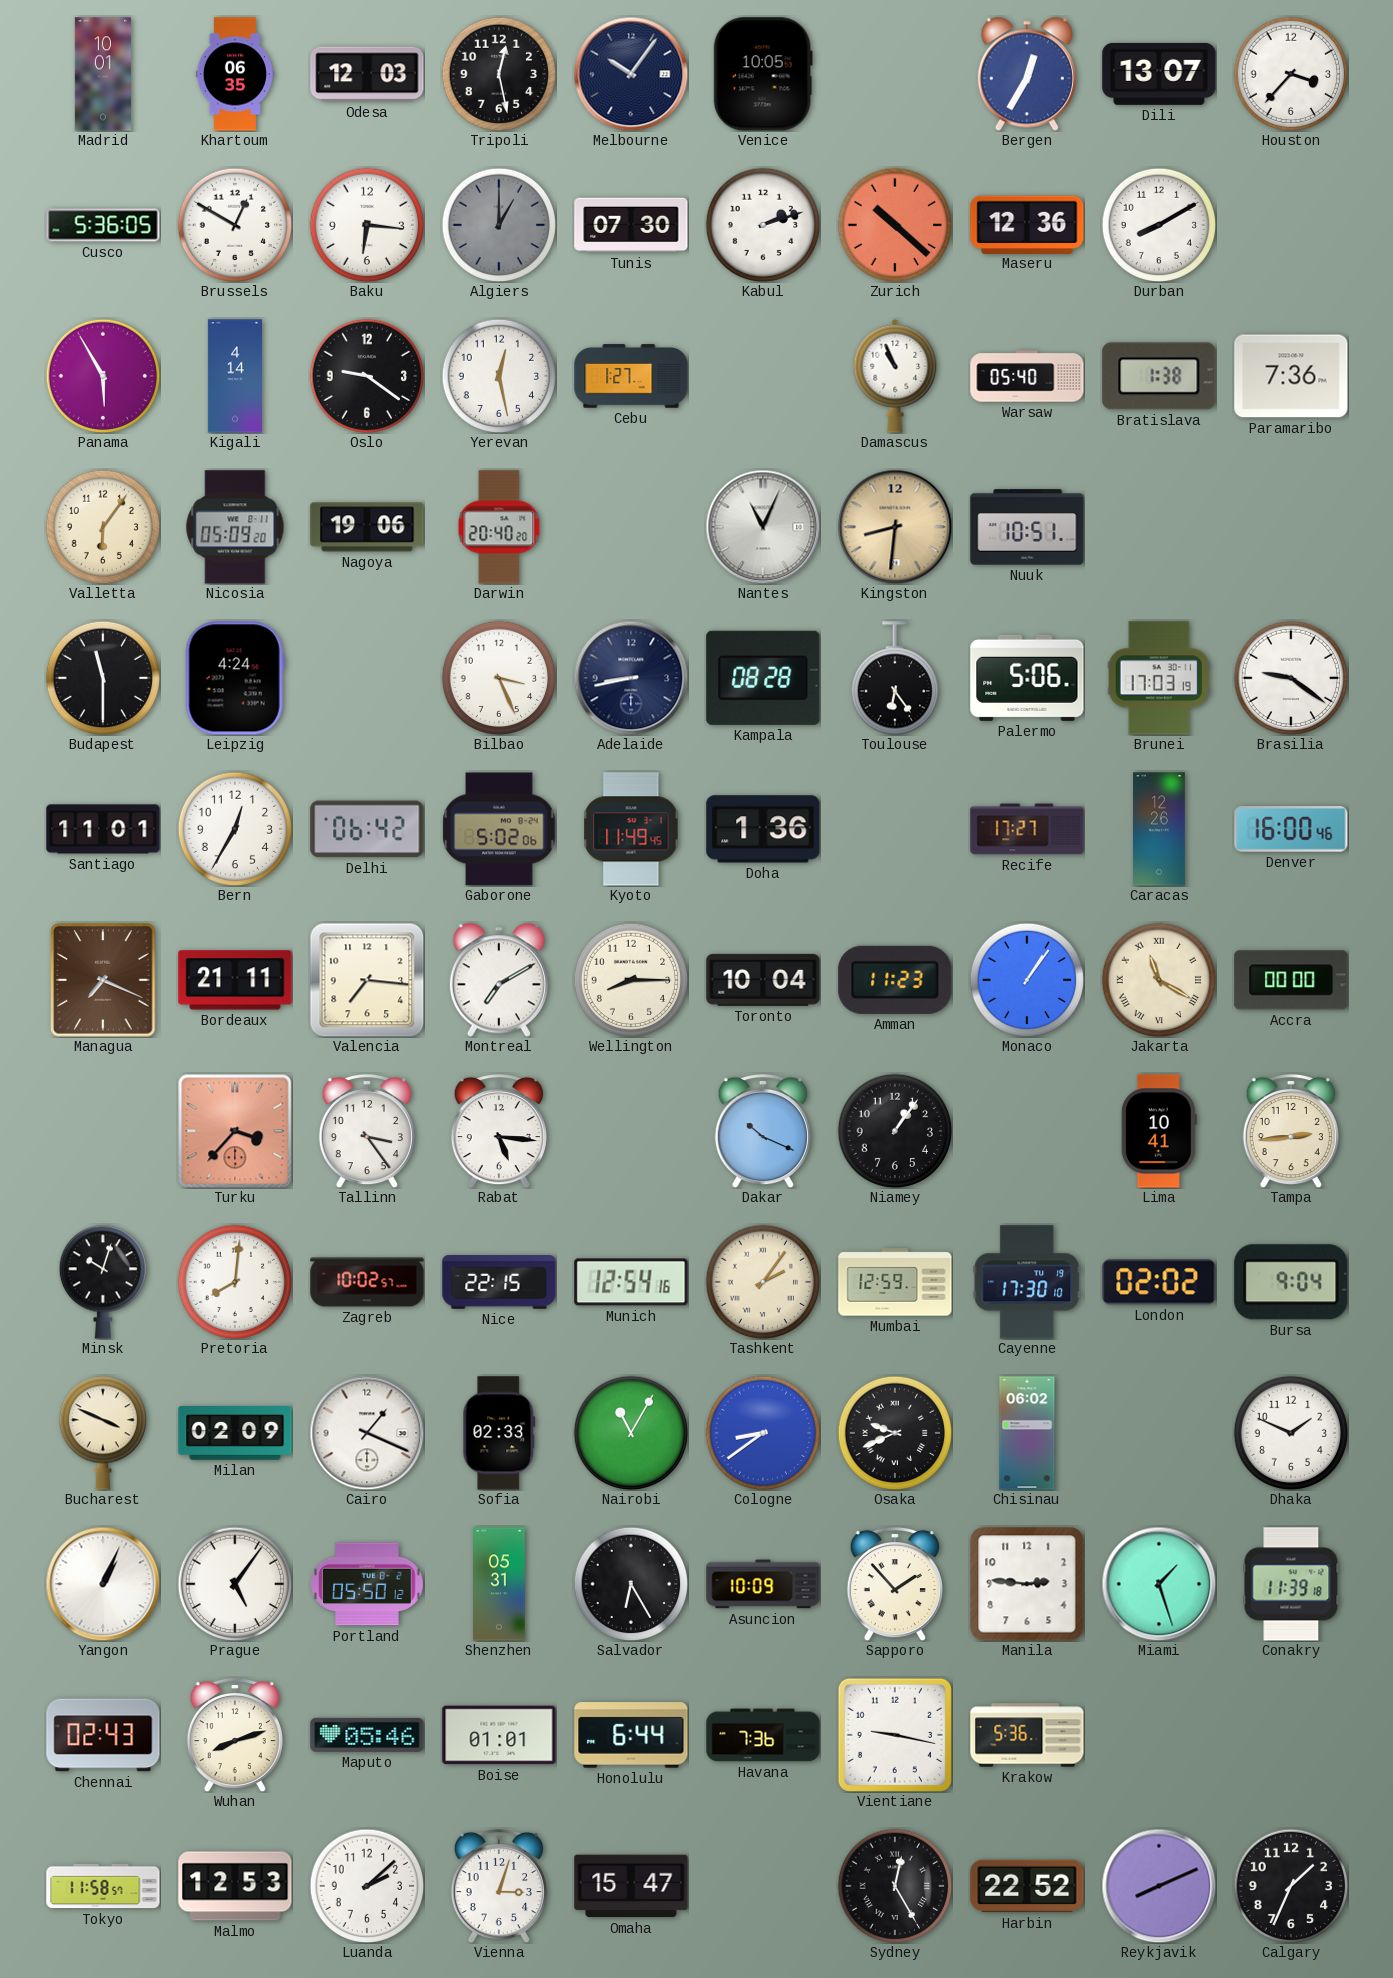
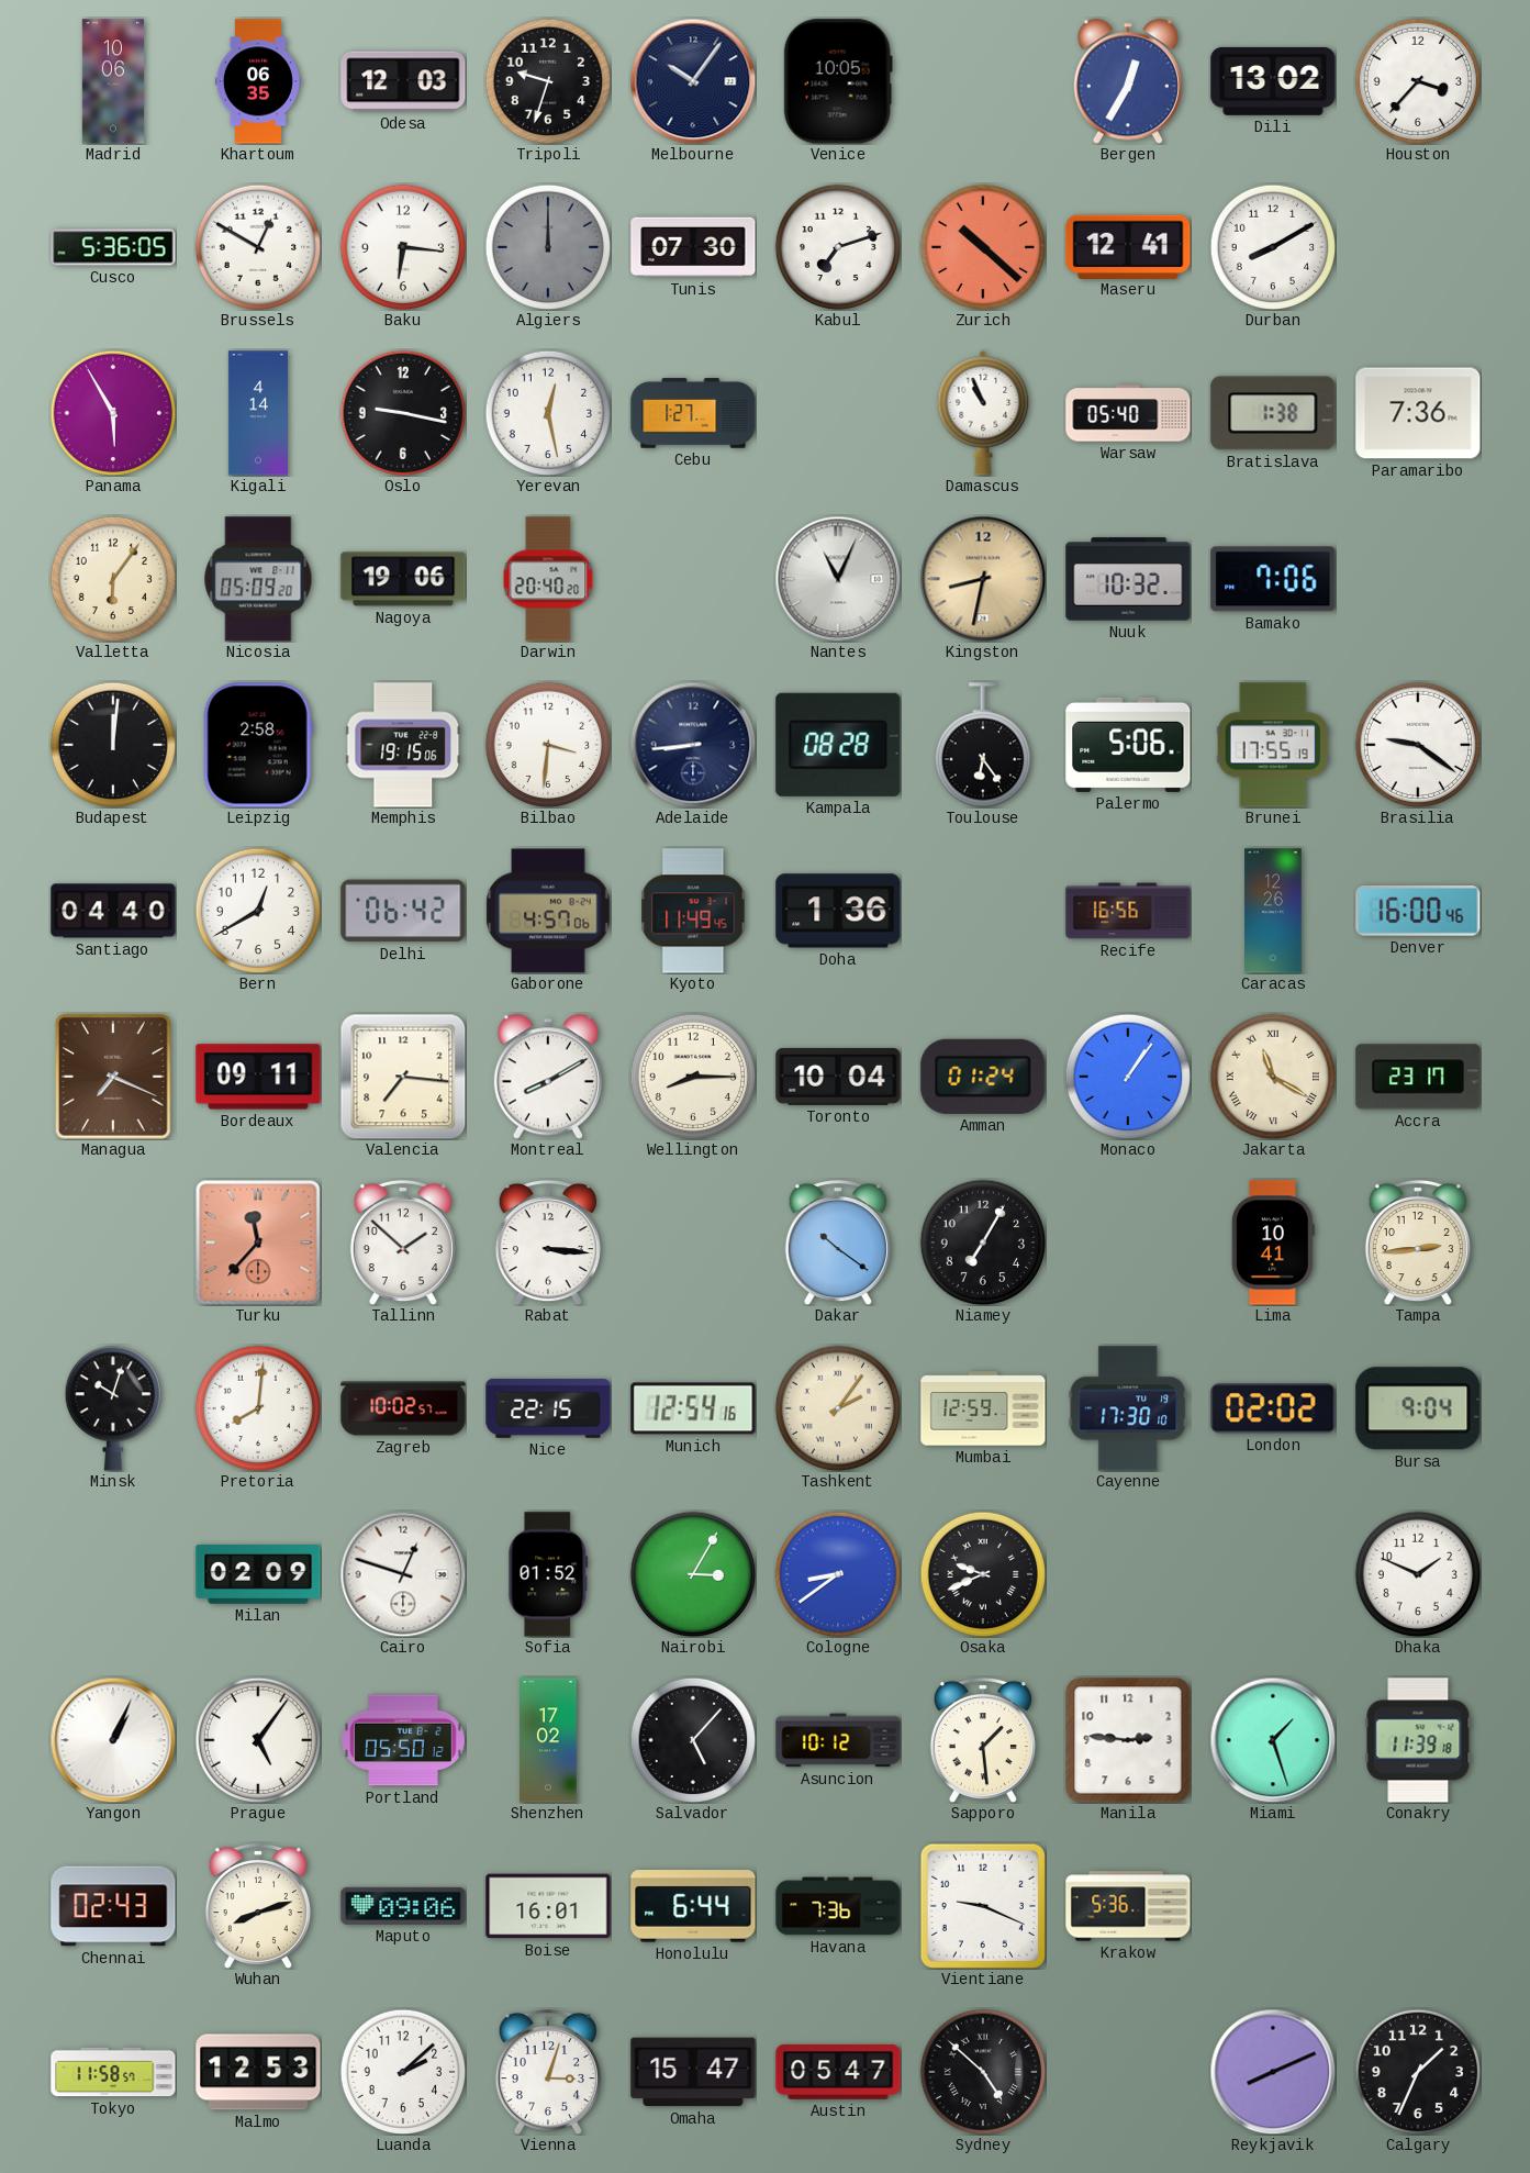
Madrid: 10:01 -> 10:06 (113, 81)
Tripoli: 12:28 -> 9:33 (548, 81)
Dili: 13:07 -> 13:02 (1273, 81)
Algiers: 1:00 -> 12:00 (548, 247)
Kabul: 2:12 -> 7:12 (838, 247)
Maseru: 12:36 -> 12:41 (1128, 246)
Oslo: 9:21 -> 9:17 (403, 413)
Kingston: 8:31 -> 8:32 (983, 579)
Nuuk: 10:51 -> 10:32 (1128, 579)
Bamako: none -> 7:06 (1273, 579)
Budapest: 11:30 -> 12:01 (113, 745)
Leipzig: 4:24 -> 2:58 (258, 745)
Memphis: none -> 19:15 (403, 745)
Bilbao: 3:26 -> 3:31 (548, 745)
Adelaide: 8:43 -> 8:44 (693, 745)
Brunei: 17:03 -> 17:55 (1273, 745)
Santiago: 11:01 -> 04:40 (113, 911)
Bern: 12:35 -> 12:40 (258, 911)
Gaborone: 5:02 -> 4:57 (548, 911)
Recife: 17:27 -> 16:56 (1128, 911)
Bordeaux: 21:11 -> 09:11 (258, 1077)
Montreal: 7:10 -> 8:10 (548, 1077)
Amman: 11:23 -> 01:24 (983, 1077)
Accra: 00:00 -> 23:17 (1418, 1077)
Turku: 3:37 -> 11:37 (258, 1242)
Tallinn: 3:24 -> 1:52 (403, 1242)
Rabat: 5:16 -> 3:16 (548, 1242)
Dakar: 10:19 -> 10:21 (838, 1242)
Niamey: 1:06 -> 7:05 (983, 1242)
Bucharest: 3:49 -> none (102, 1433)
Cairo: 1:19 -> 12:48 (403, 1574)
Sofia: 02:33 -> 01:52 (548, 1574)
Nairobi: 11:05 -> 3:05 (693, 1574)
Chisinau: 06:02 -> none (1027, 1433)
Shenzhen: 05:31 -> 17:02 (548, 1740)
Salvador: 6:25 -> 5:07 (693, 1740)
Asuncion: 10:09 -> 10:12 (838, 1740)
Sapporo: 1:53 -> 1:29 (983, 1740)
Maputo: 05:46 -> 09:06 (403, 1906)
Boise: 01:01 -> 16:01 (548, 1906)
Vientiane: 9:17 -> 9:19 (983, 1906)
Austin: none -> 05:47 (838, 2073)
Sydney: 12:25 -> 4:52 (983, 2072)
Harbin: 22:52 -> none (1027, 1886)
